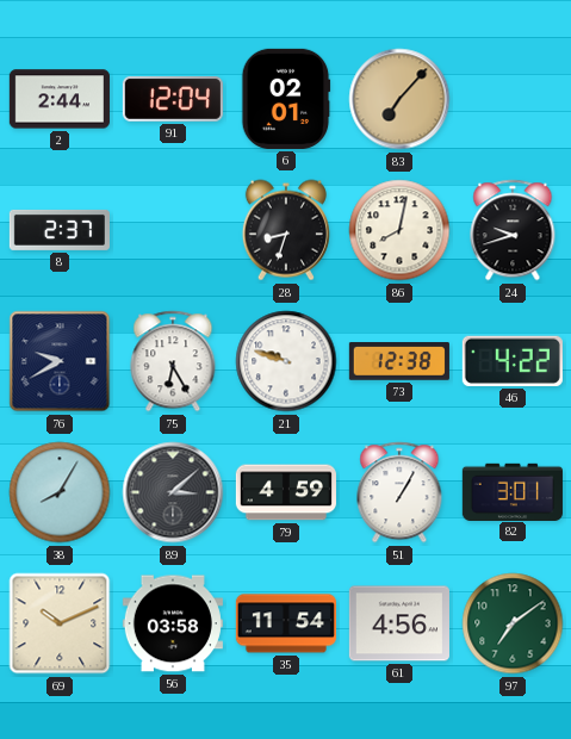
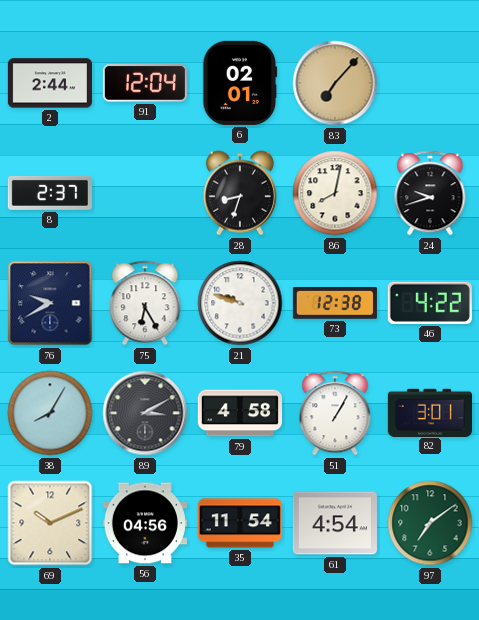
89: 3:08 -> 3:10 (145, 413)
79: 4:59 -> 4:58 (240, 413)
56: 03:58 -> 04:56 (145, 523)
61: 4:56 -> 4:54 (335, 523)
